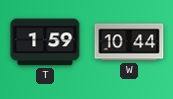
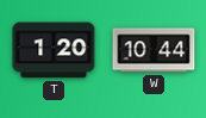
T: 1:59 -> 1:20 (54, 50)
